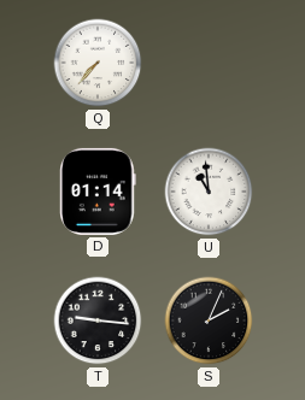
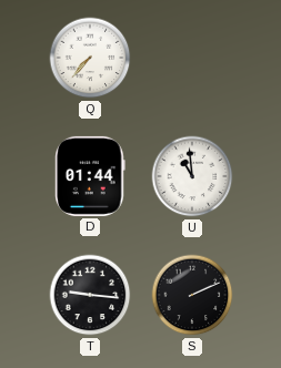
D: 01:14 -> 01:44 (91, 176)
S: 2:04 -> 2:11 (192, 295)
